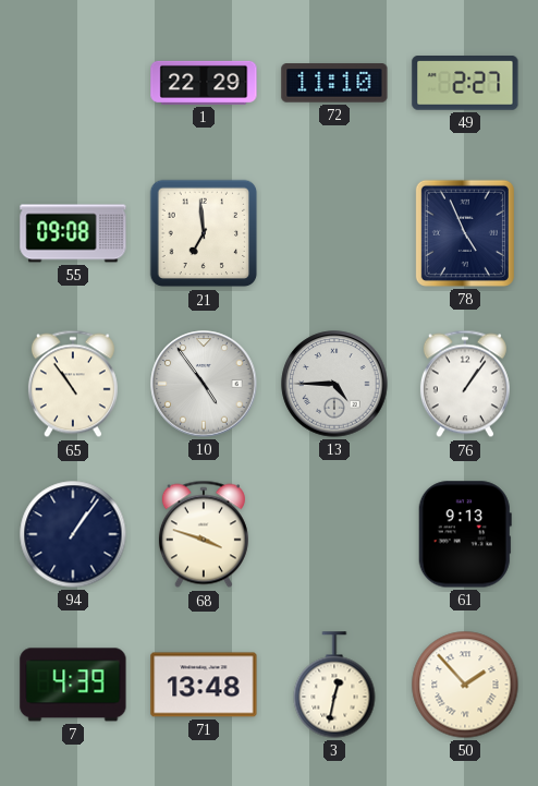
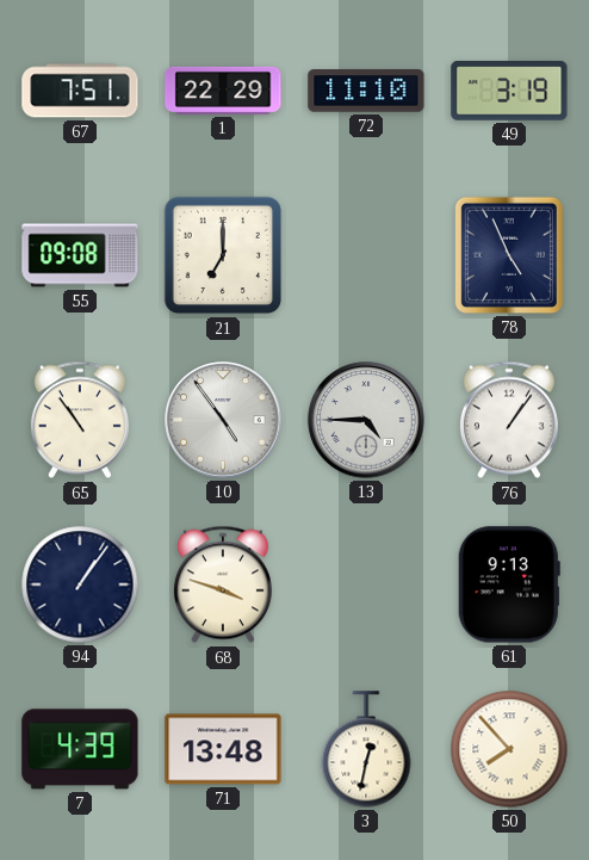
67: none -> 7:51 (80, 91)
49: 2:27 -> 3:19 (509, 92)
21: 6:59 -> 7:00 (223, 255)
50: 1:53 -> 7:53 (509, 749)
